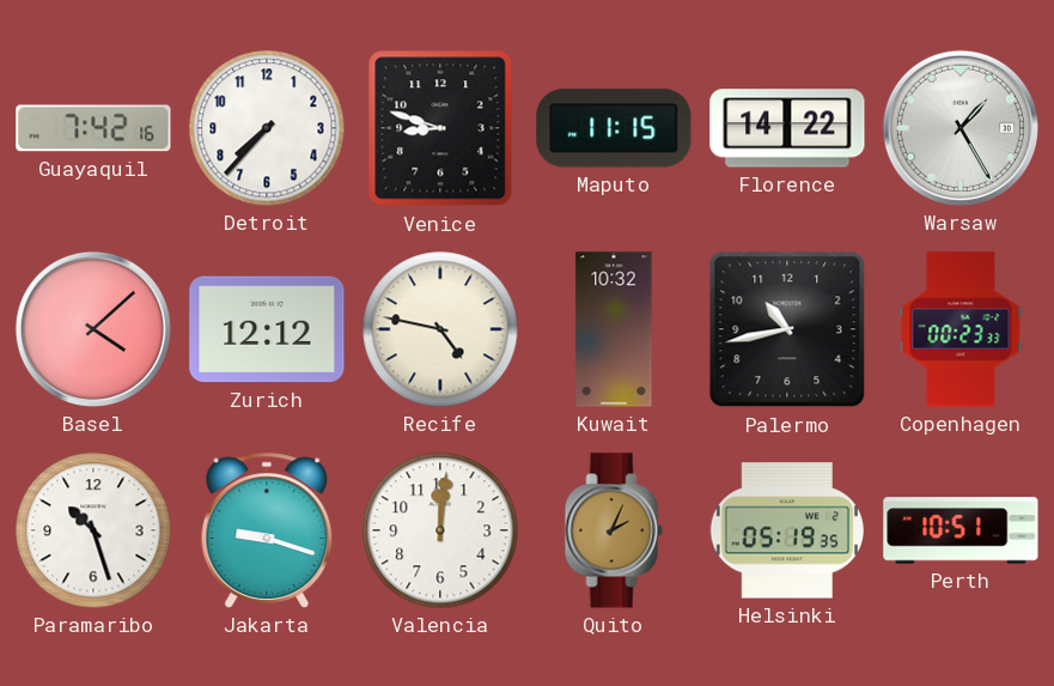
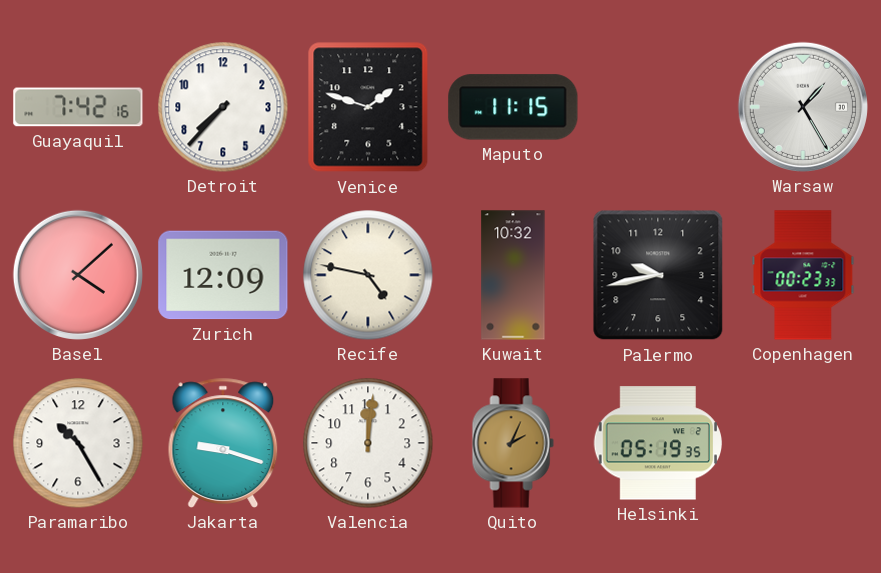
Venice: 8:48 -> 1:48 (368, 107)
Florence: 14:22 -> none (787, 128)
Zurich: 12:12 -> 12:09 (223, 275)
Palermo: 10:43 -> 9:43 (658, 275)
Paramaribo: 10:27 -> 10:25 (78, 443)
Perth: 10:51 -> none (961, 530)
